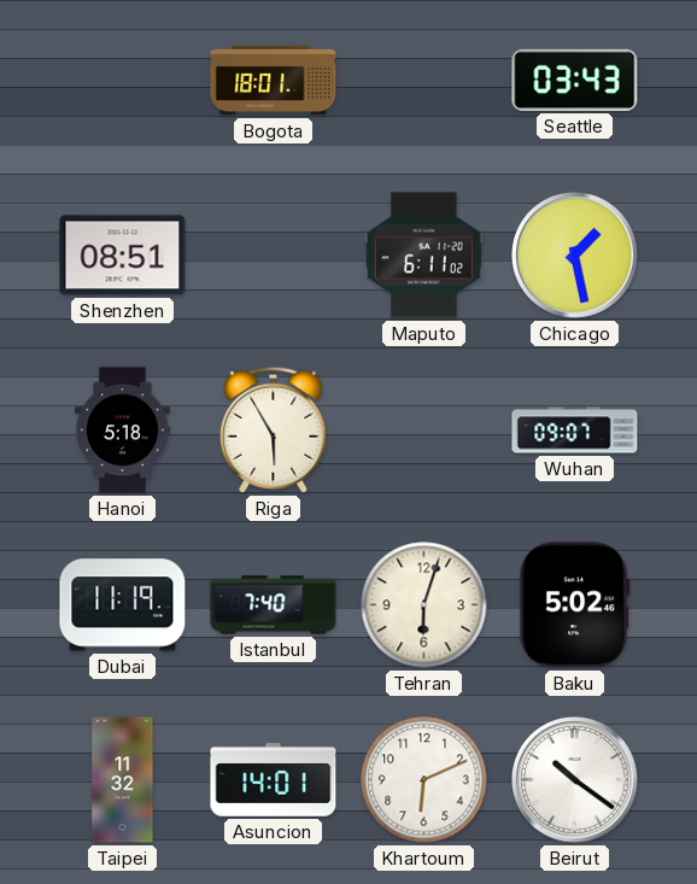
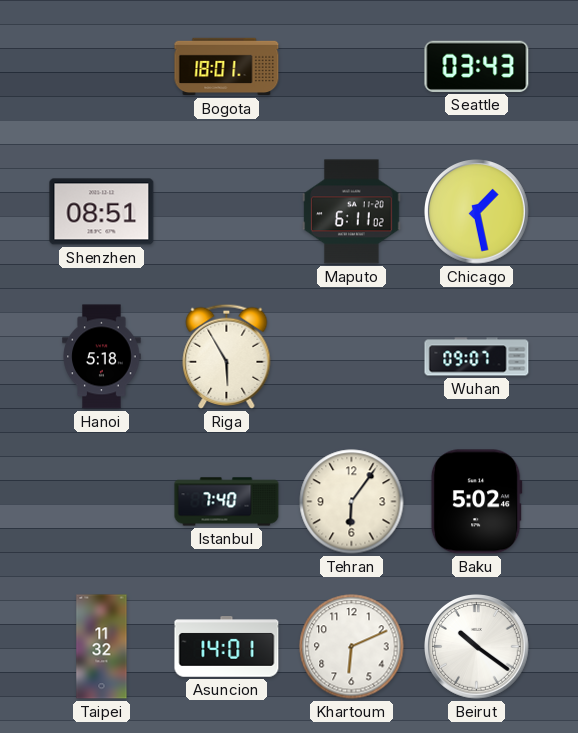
Dubai: 11:19 -> none (123, 605)
Tehran: 6:03 -> 6:06 (352, 502)
